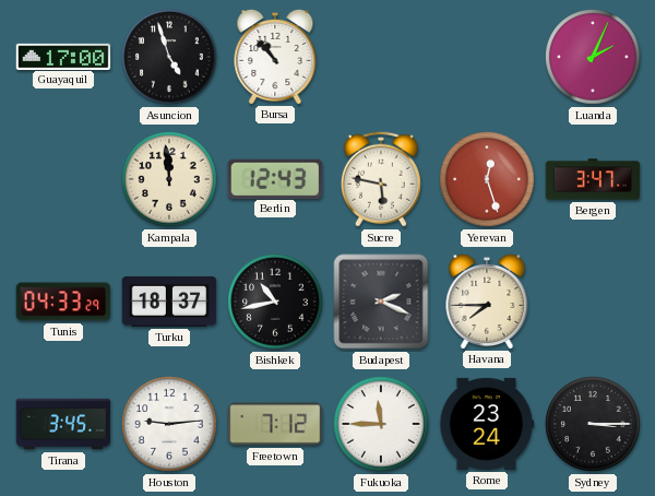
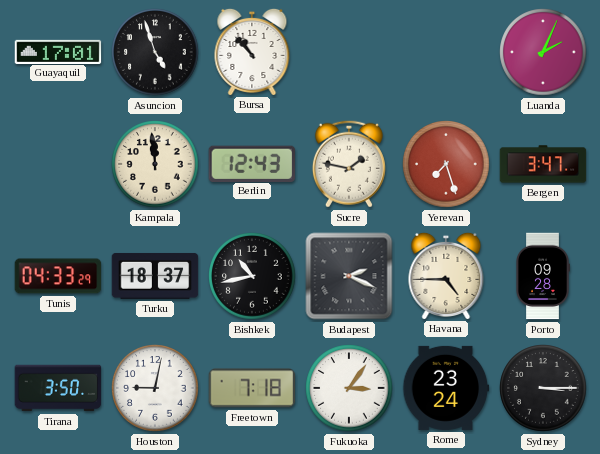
Guayaquil: 17:00 -> 17:01 (58, 51)
Sucre: 5:47 -> 1:47 (349, 164)
Yerevan: 12:27 -> 7:27 (446, 164)
Havana: 7:45 -> 4:45 (446, 275)
Porto: none -> 09:28 (543, 276)
Tirana: 3:45 -> 3:50 (58, 388)
Houston: 9:14 -> 9:02 (155, 388)
Freetown: 7:12 -> 7:18 (252, 388)
Fukuoka: 11:45 -> 3:06 (349, 388)
